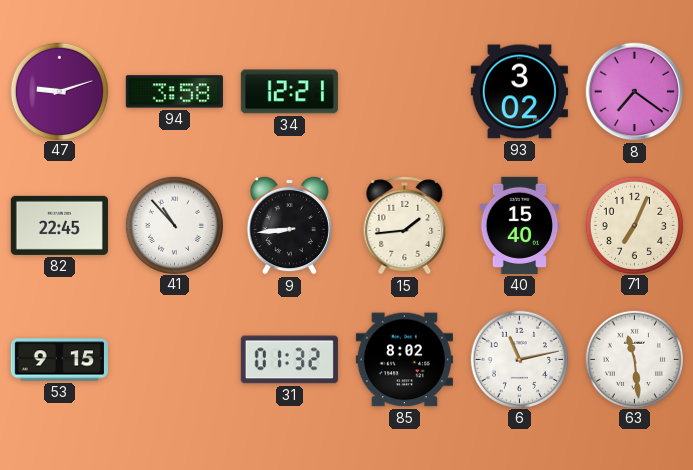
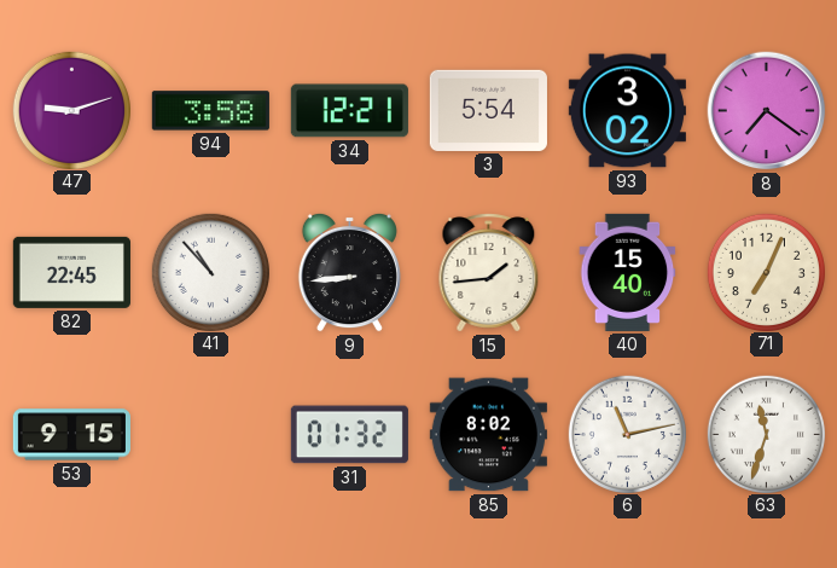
3: none -> 5:54 (488, 110)
63: 11:29 -> 11:33 (766, 434)
